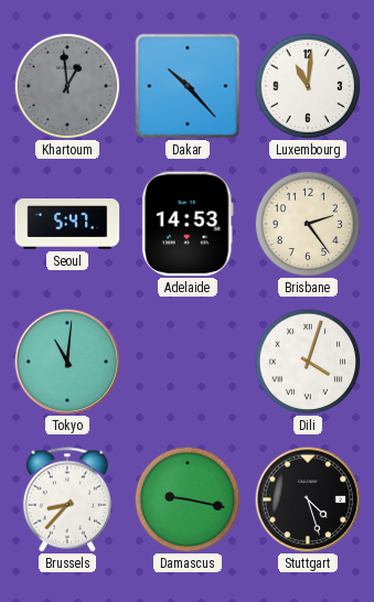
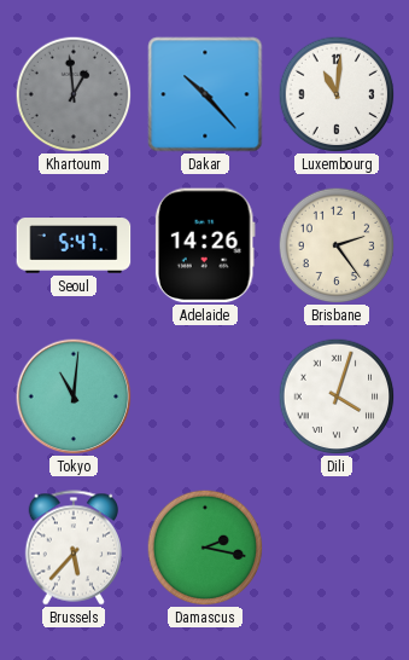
Adelaide: 14:53 -> 14:26 (205, 245)
Brussels: 8:37 -> 5:37 (74, 548)
Damascus: 9:17 -> 2:17 (205, 548)
Stuttgart: 4:27 -> none (308, 499)
